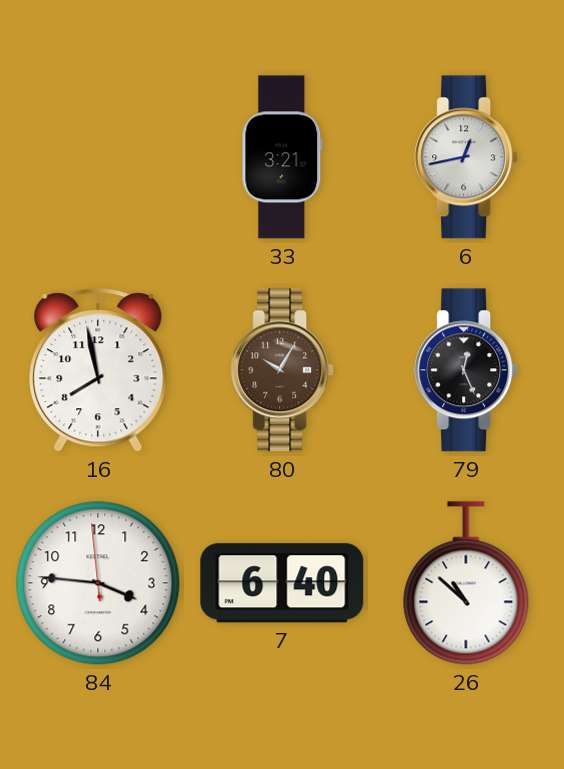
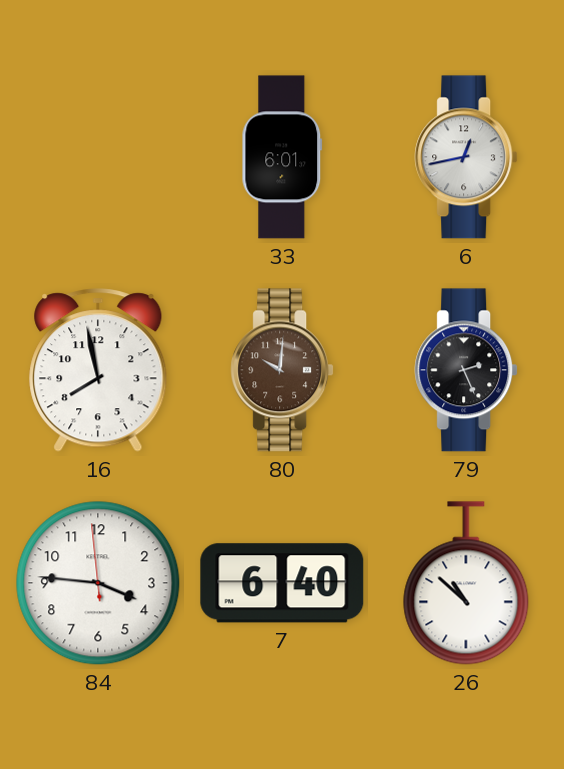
33: 3:21 -> 6:01 (282, 157)
80: 10:05 -> 10:01 (282, 370)
79: 12:26 -> 2:26 (466, 370)
